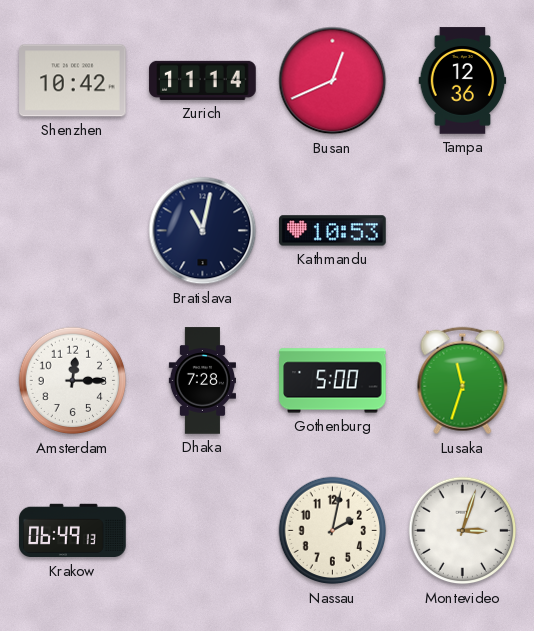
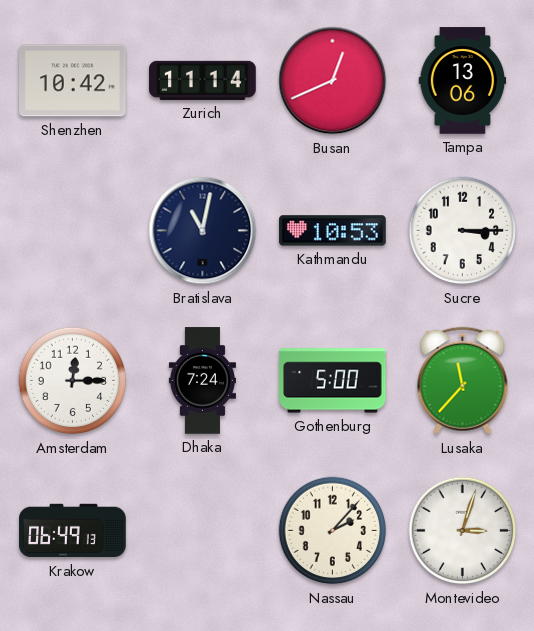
Tampa: 12:36 -> 13:06 (463, 81)
Sucre: none -> 3:15 (463, 231)
Dhaka: 7:28 -> 7:24 (202, 381)
Lusaka: 11:33 -> 11:37 (463, 381)
Nassau: 2:02 -> 2:07 (333, 531)
